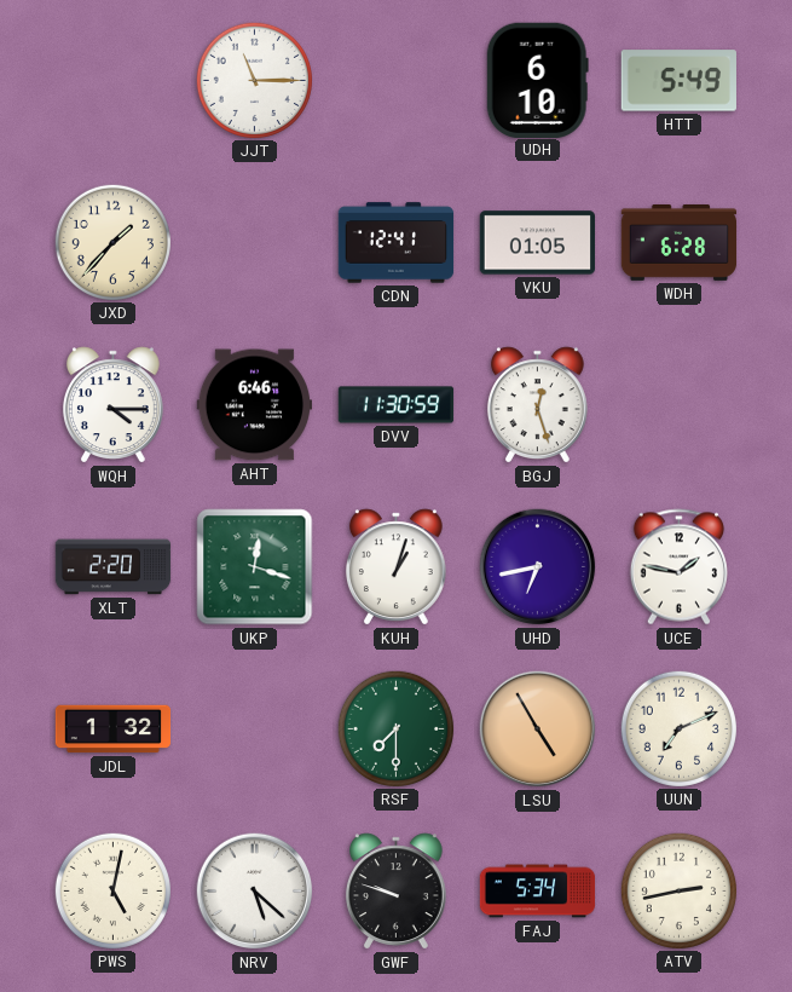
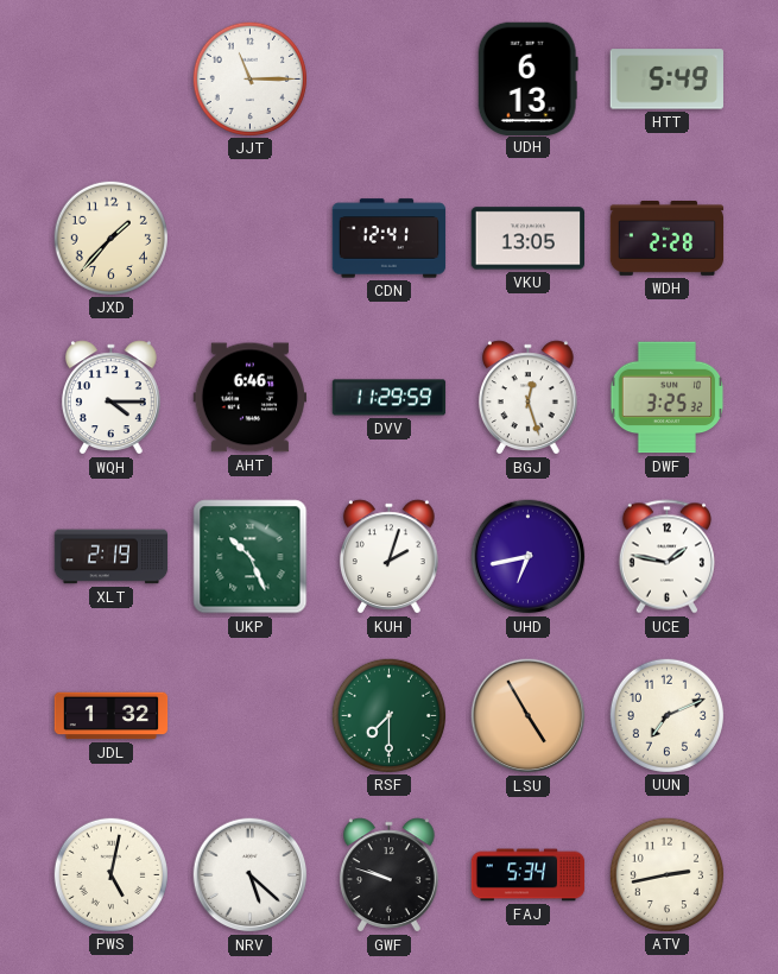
UDH: 6:10 -> 6:13 (527, 78)
VKU: 01:05 -> 13:05 (529, 239)
WDH: 6:28 -> 2:28 (668, 239)
DVV: 11:30 -> 11:29 (390, 398)
DWF: none -> 3:25 (668, 398)
XLT: 2:20 -> 2:19 (112, 557)
UKP: 12:18 -> 10:26 (251, 557)
KUH: 1:03 -> 2:03 (388, 557)
